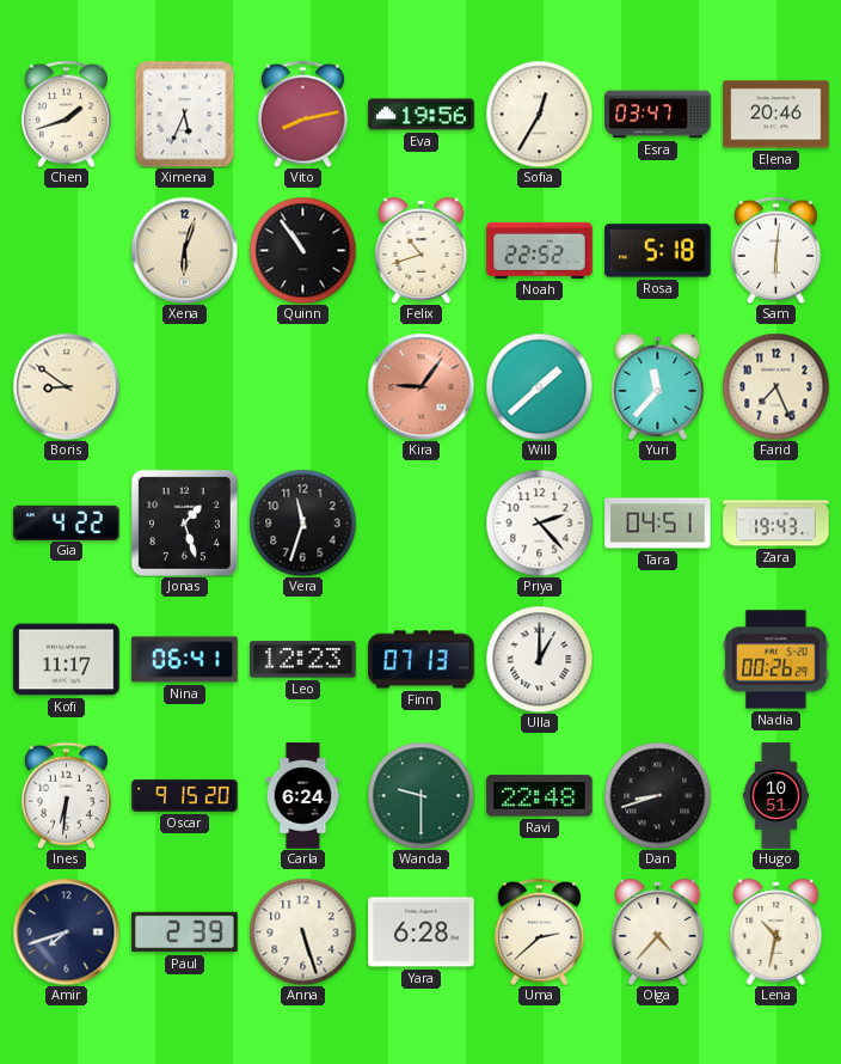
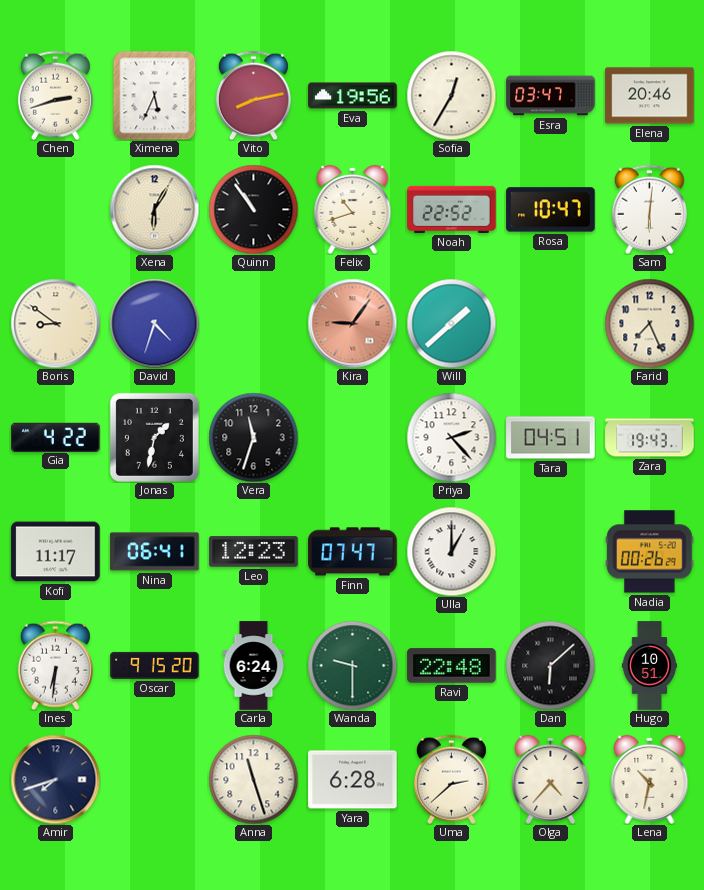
Chen: 1:42 -> 2:42 (55, 95)
Xena: 6:03 -> 6:05 (154, 209)
Rosa: 5:18 -> 10:47 (551, 210)
David: none -> 4:33 (154, 323)
Yuri: 11:37 -> none (658, 386)
Jonas: 1:27 -> 1:32 (154, 437)
Finn: 07:13 -> 07:47 (353, 552)
Dan: 8:42 -> 6:08 (550, 665)
Paul: 2:39 -> none (185, 932)
Anna: 5:27 -> 11:27 (253, 779)
